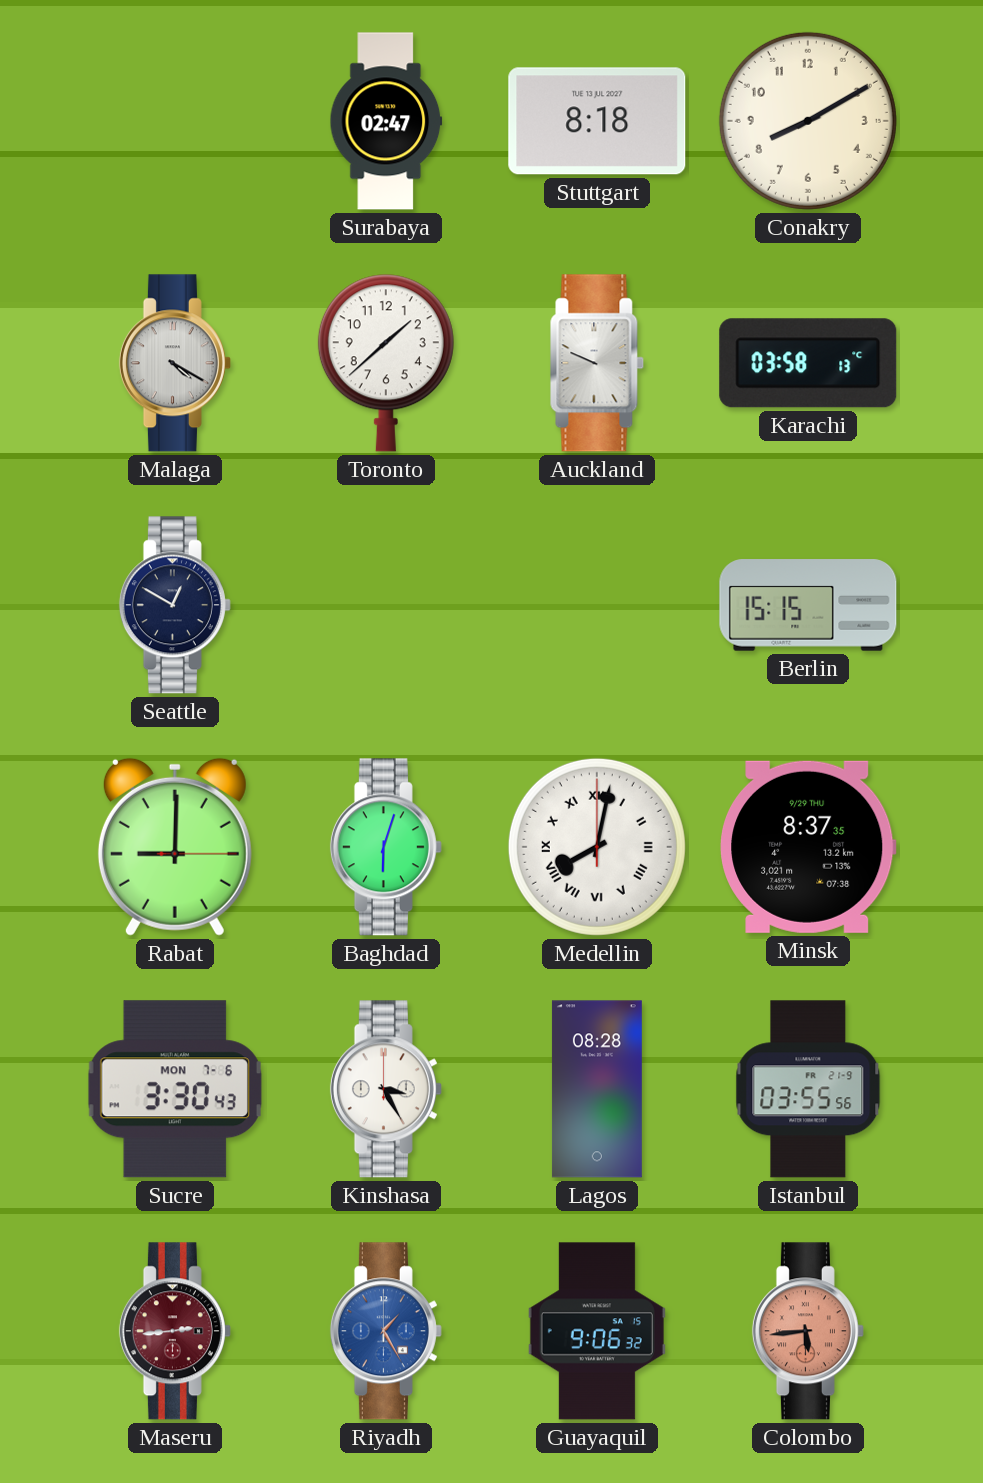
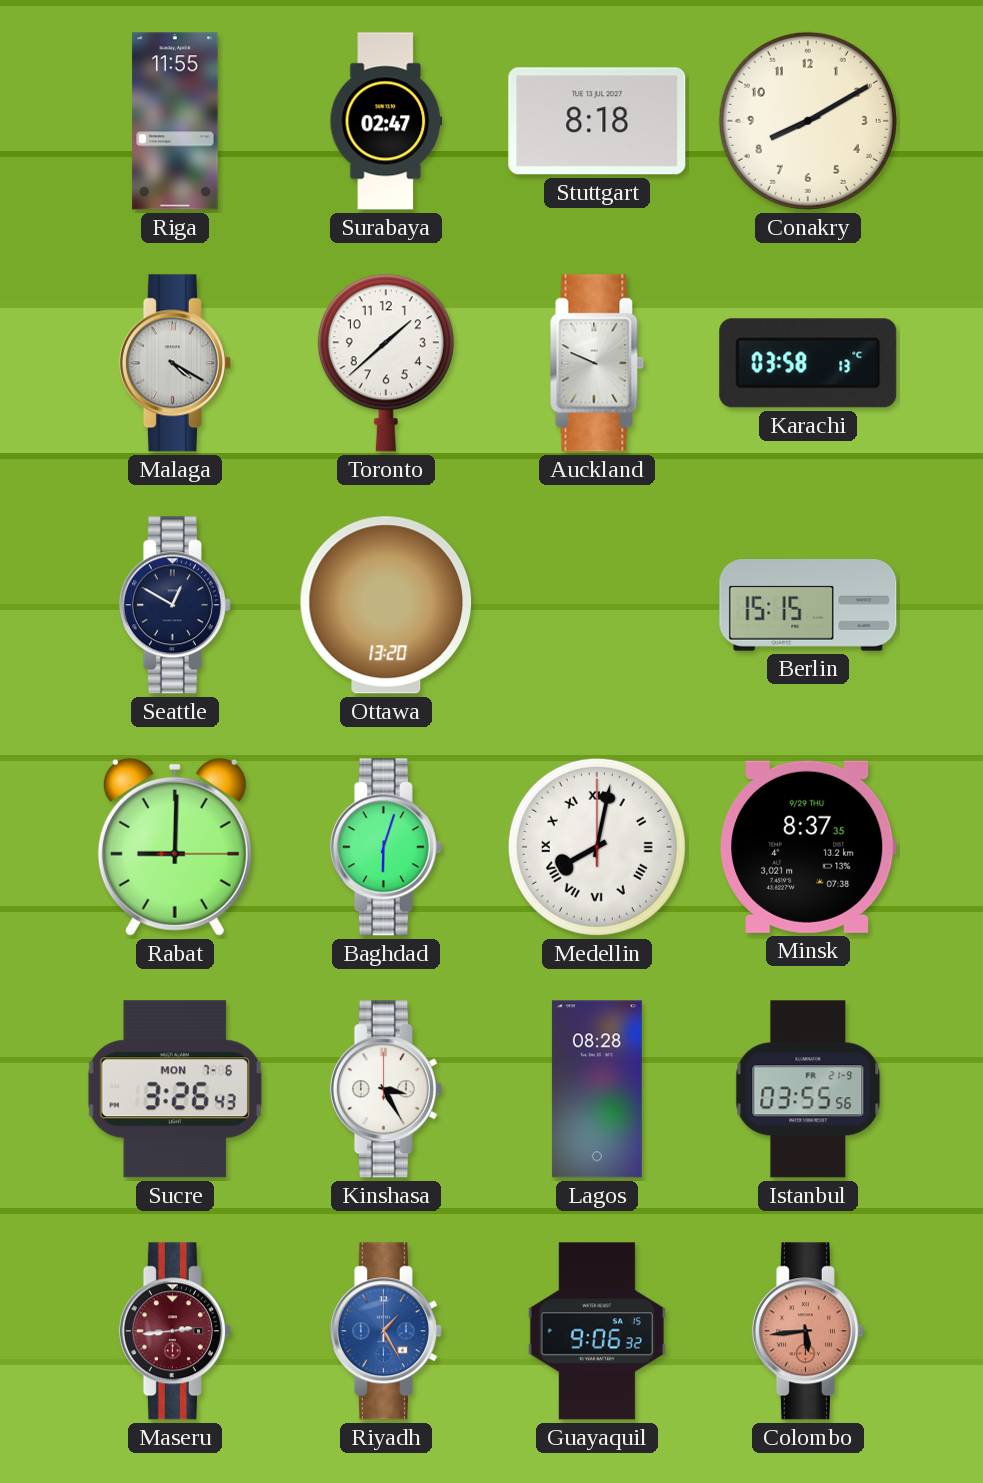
Riga: none -> 11:55 (175, 121)
Ottawa: none -> 13:20 (386, 605)
Sucre: 3:30 -> 3:26 (175, 1089)
